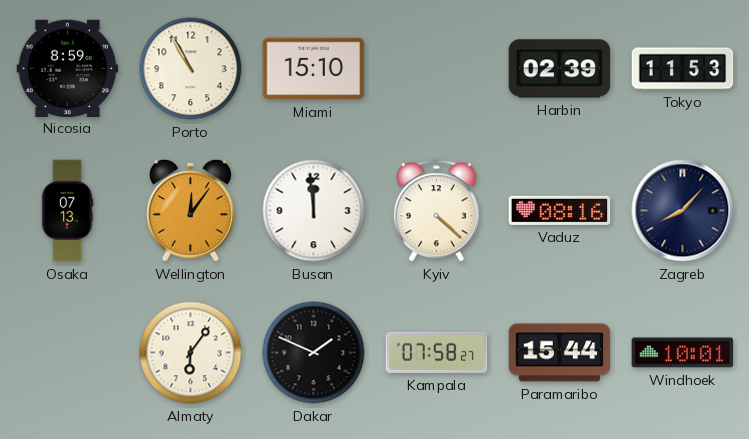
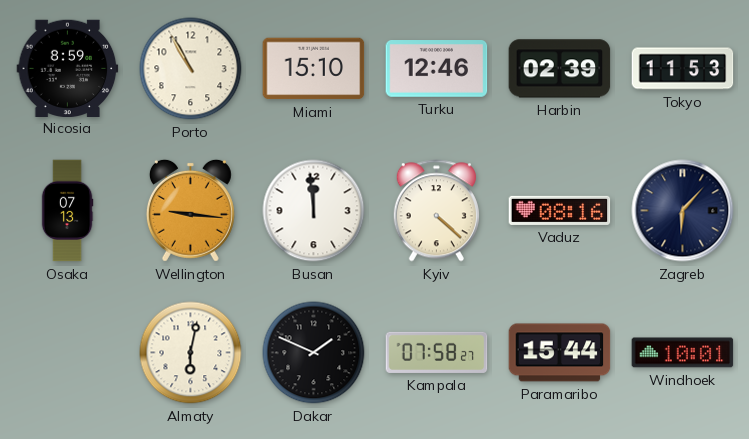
Turku: none -> 12:46 (437, 69)
Wellington: 12:06 -> 9:16 (190, 210)
Zagreb: 8:07 -> 6:07 (683, 211)
Almaty: 6:06 -> 6:02 (191, 353)
